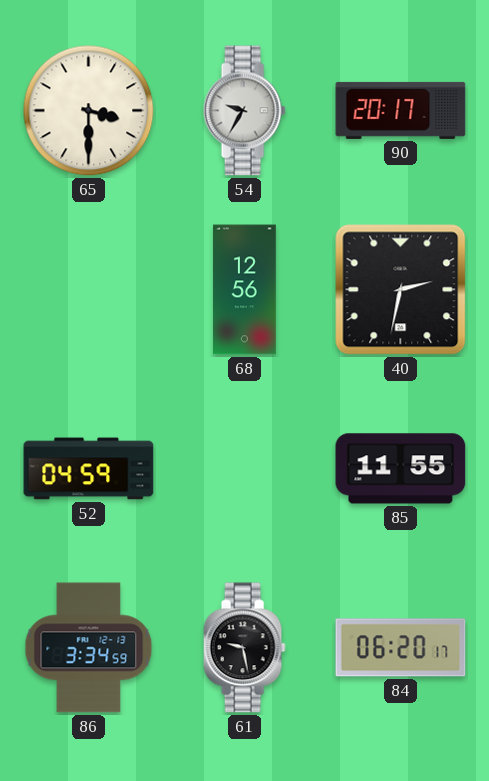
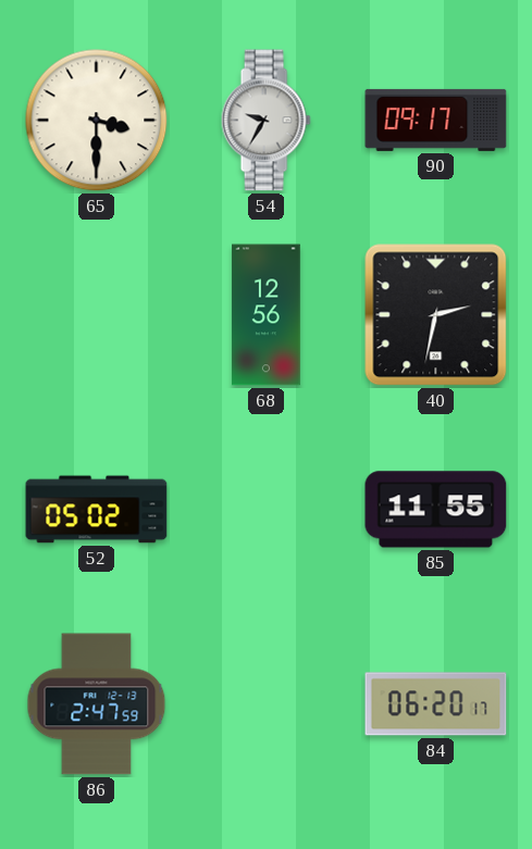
90: 20:17 -> 09:17 (436, 120)
52: 04:59 -> 05:02 (97, 510)
86: 3:34 -> 2:47 (97, 704)
61: 9:28 -> none (244, 648)
